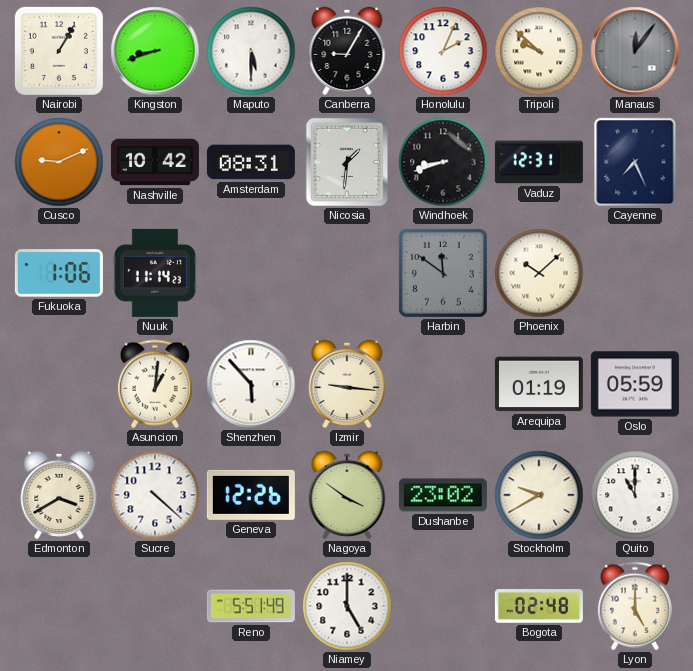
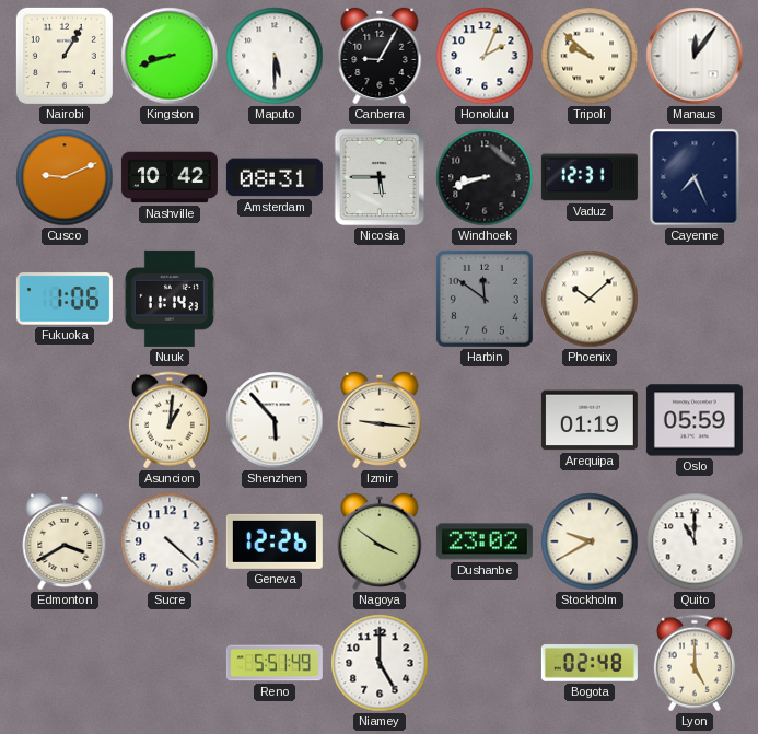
Manaus dial: grey -> white (695, 56)
Nicosia: 1:31 -> 5:45 (380, 177)
